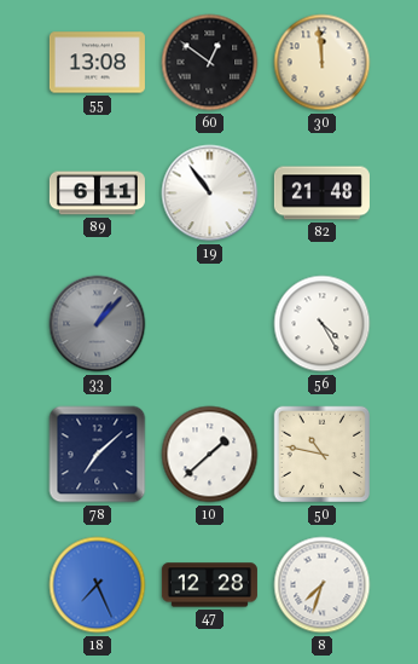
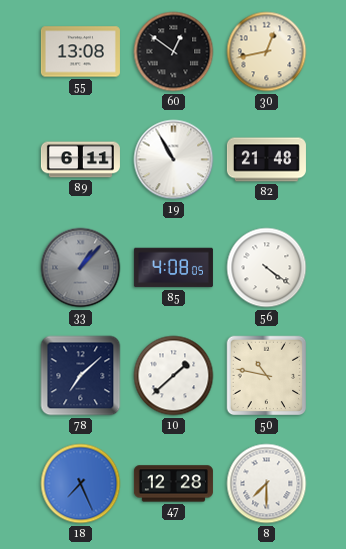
30: 11:59 -> 12:43 (267, 52)
19: 10:54 -> 10:55 (174, 160)
85: none -> 4:08 (173, 268)
56: 4:25 -> 4:21 (267, 268)
8: 7:33 -> 7:30 (267, 484)
